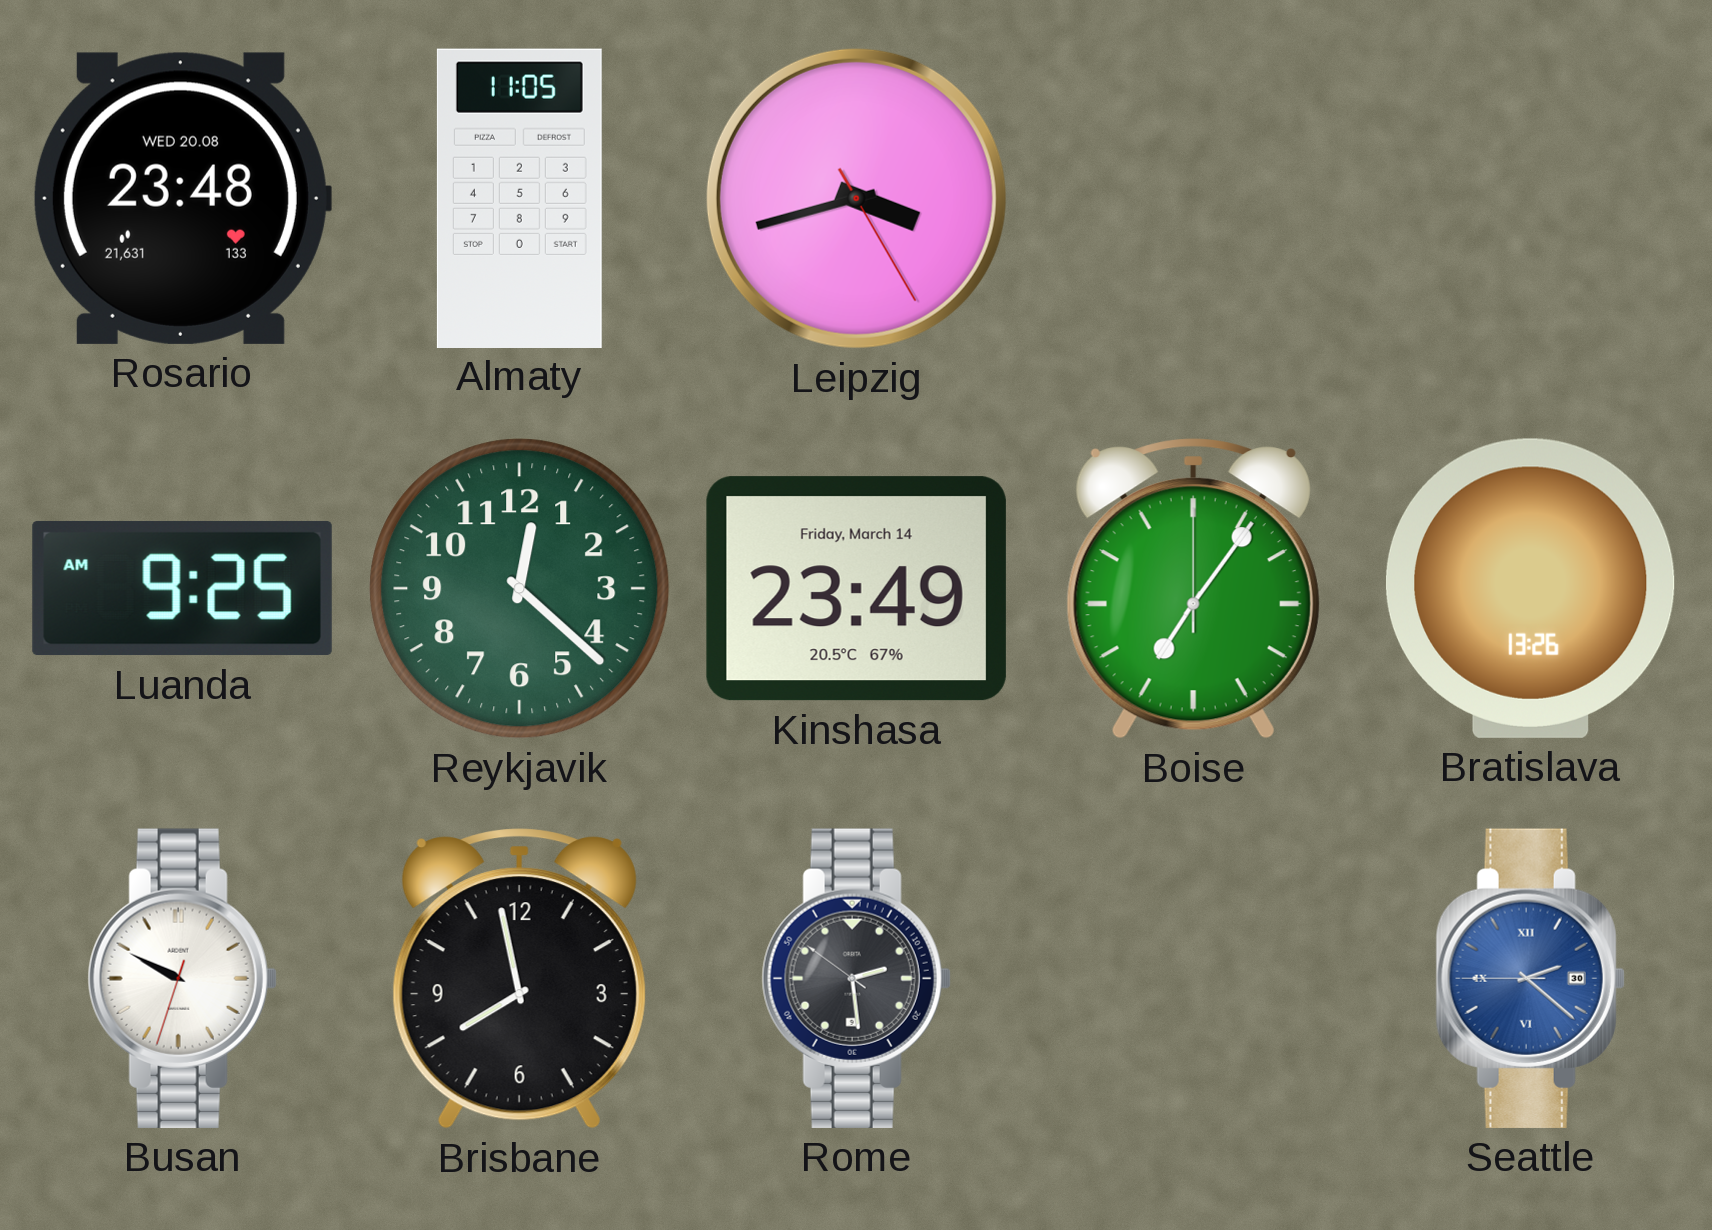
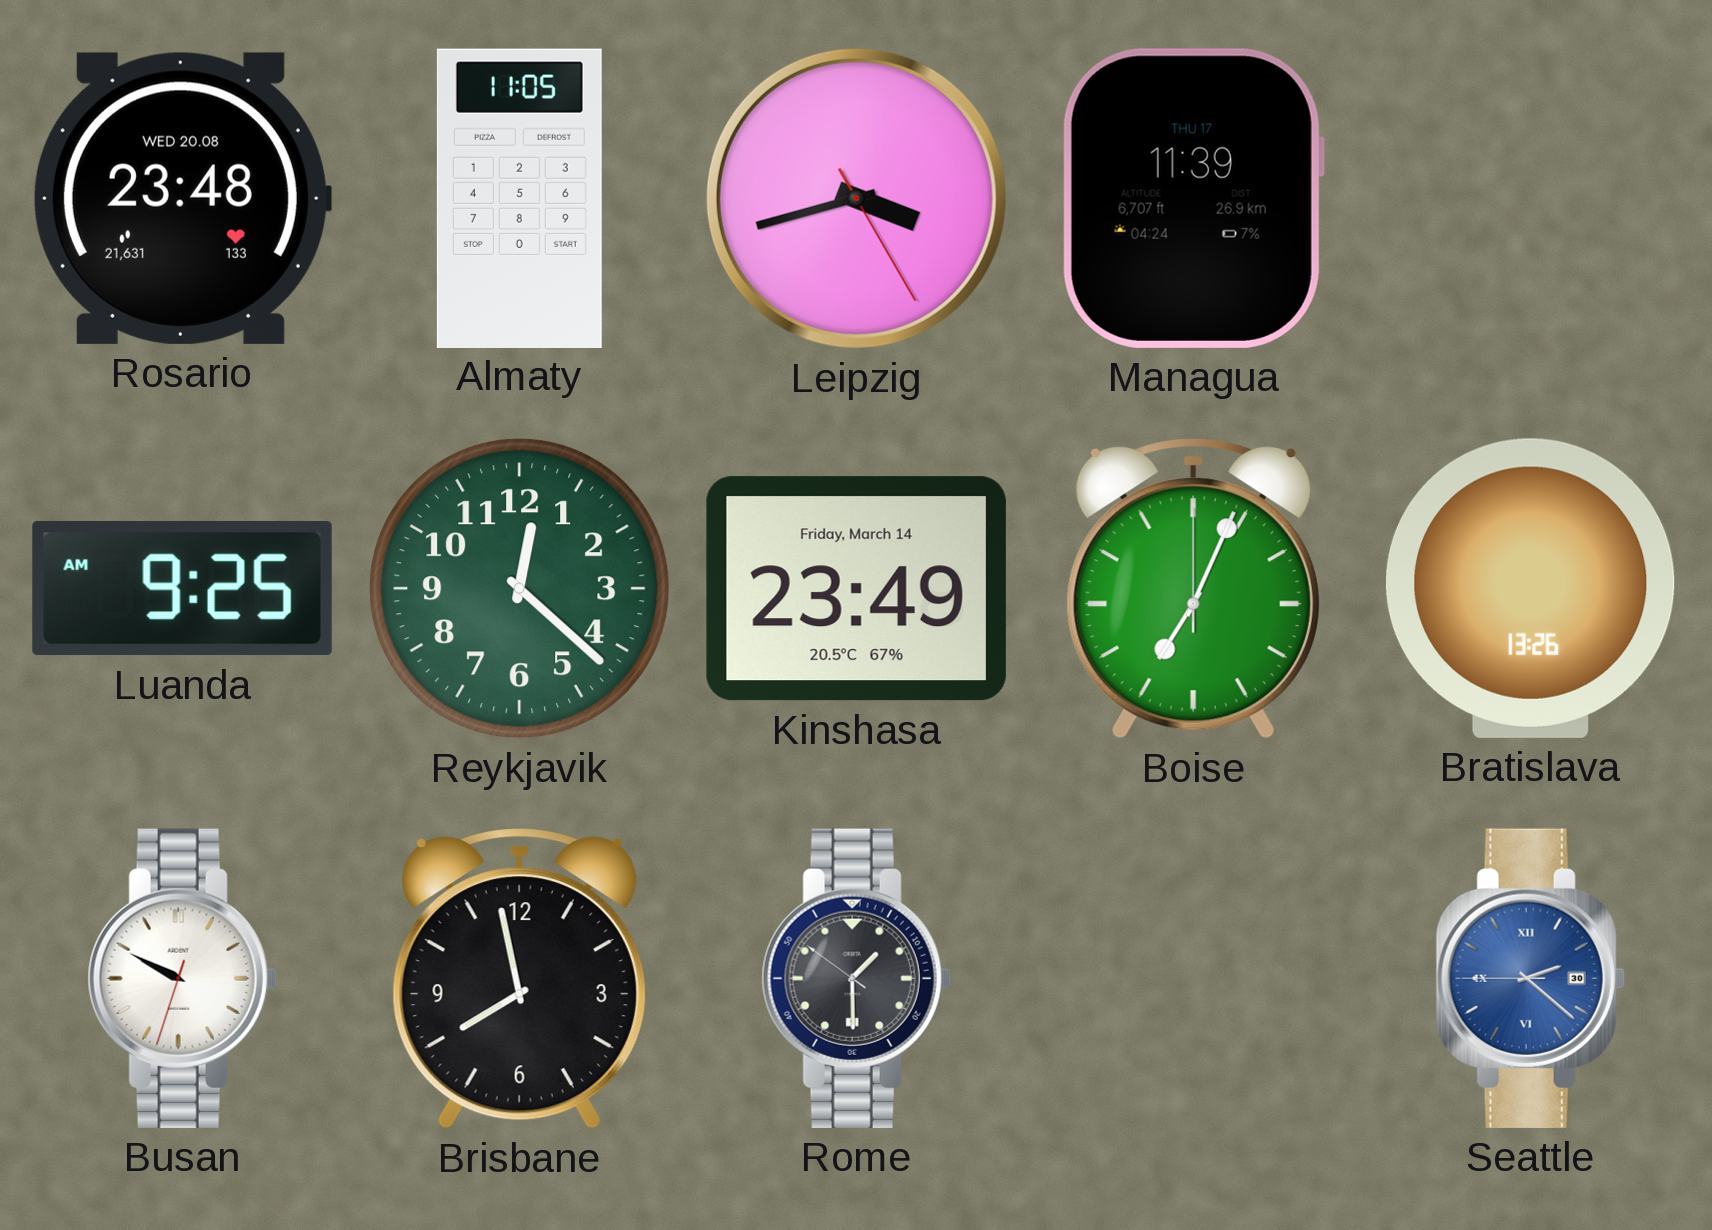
Managua: none -> 11:39 (1193, 198)
Boise: 7:06 -> 7:04 (1193, 589)
Rome: 2:28 -> 1:29 (856, 978)
